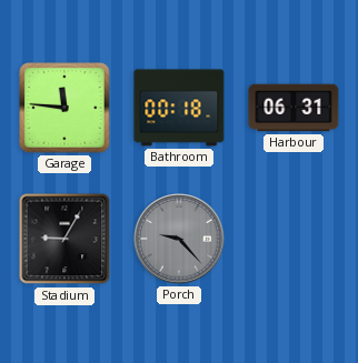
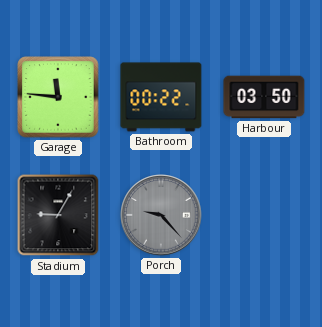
Bathroom: 00:18 -> 00:22 (161, 97)
Harbour: 06:31 -> 03:50 (264, 97)
